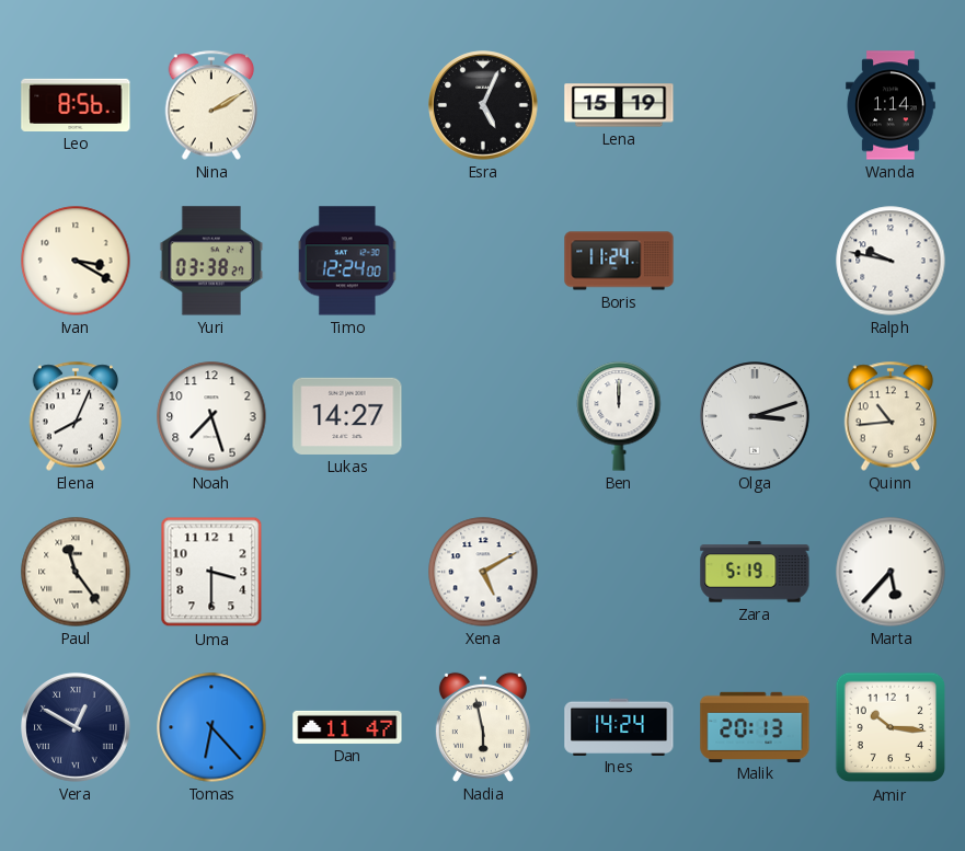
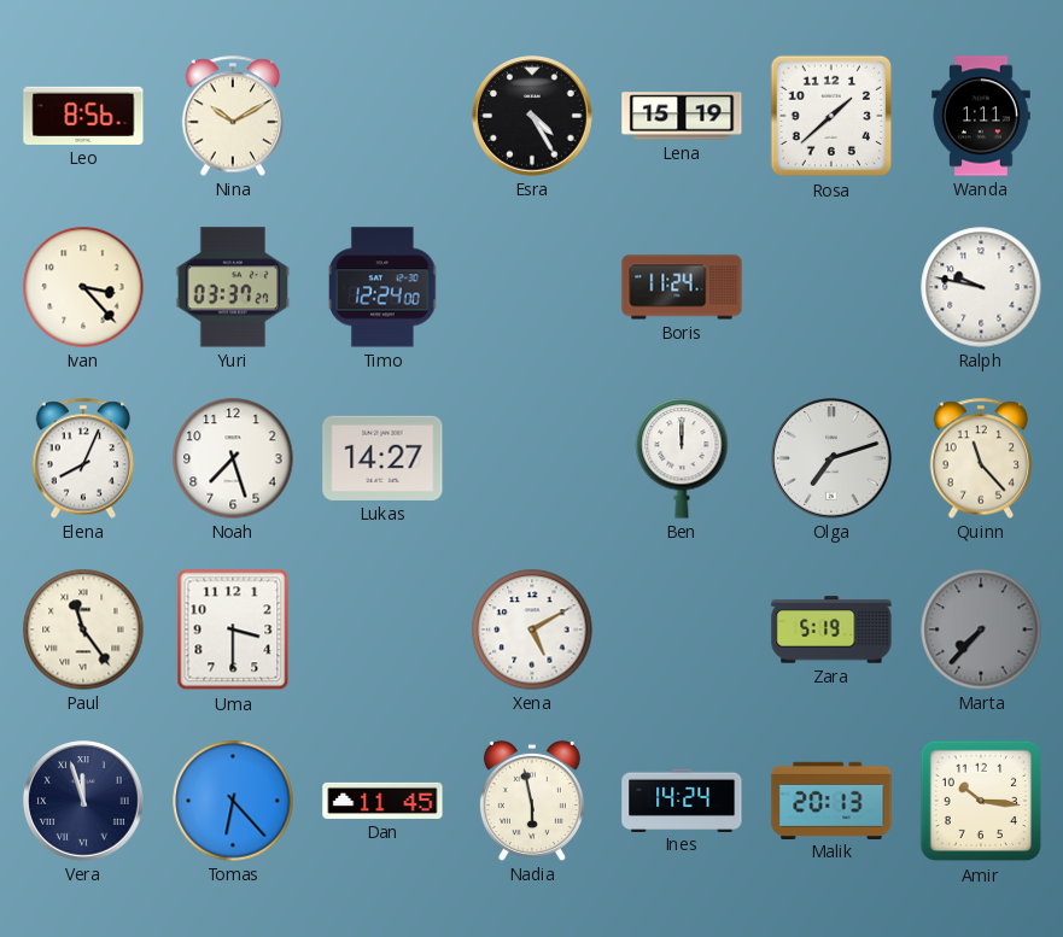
Nina: 2:10 -> 10:10 (233, 116)
Esra: 5:04 -> 4:25 (532, 116)
Rosa: none -> 1:38 (831, 116)
Wanda: 1:14 -> 1:11 (981, 116)
Ivan: 3:20 -> 3:23 (83, 287)
Yuri: 03:38 -> 03:37 (233, 287)
Olga: 3:12 -> 7:12 (831, 458)
Quinn: 10:44 -> 11:23 (981, 458)
Marta: 5:37 -> 7:37 (981, 629)
Marta dial: white -> grey (981, 629)
Vera: 12:50 -> 11:57 (83, 801)
Dan: 11:47 -> 11:45 (382, 801)
